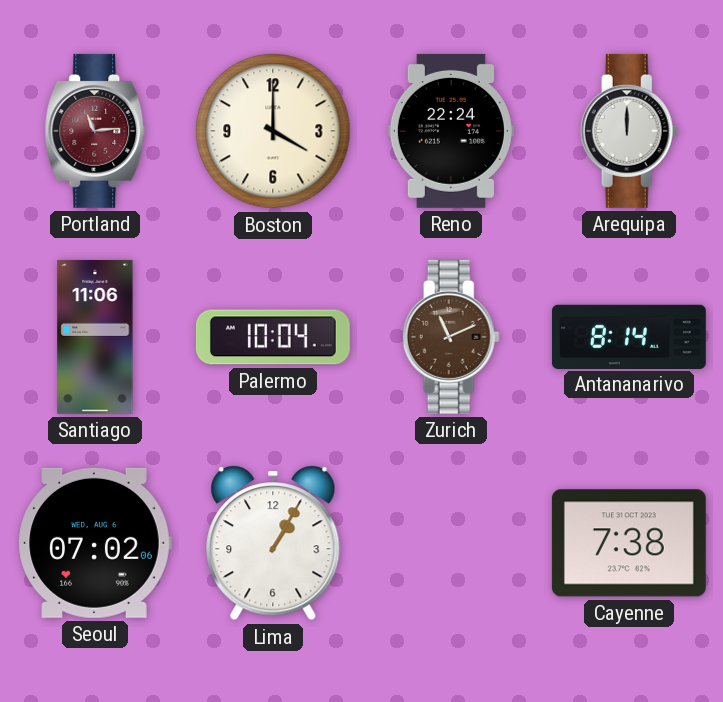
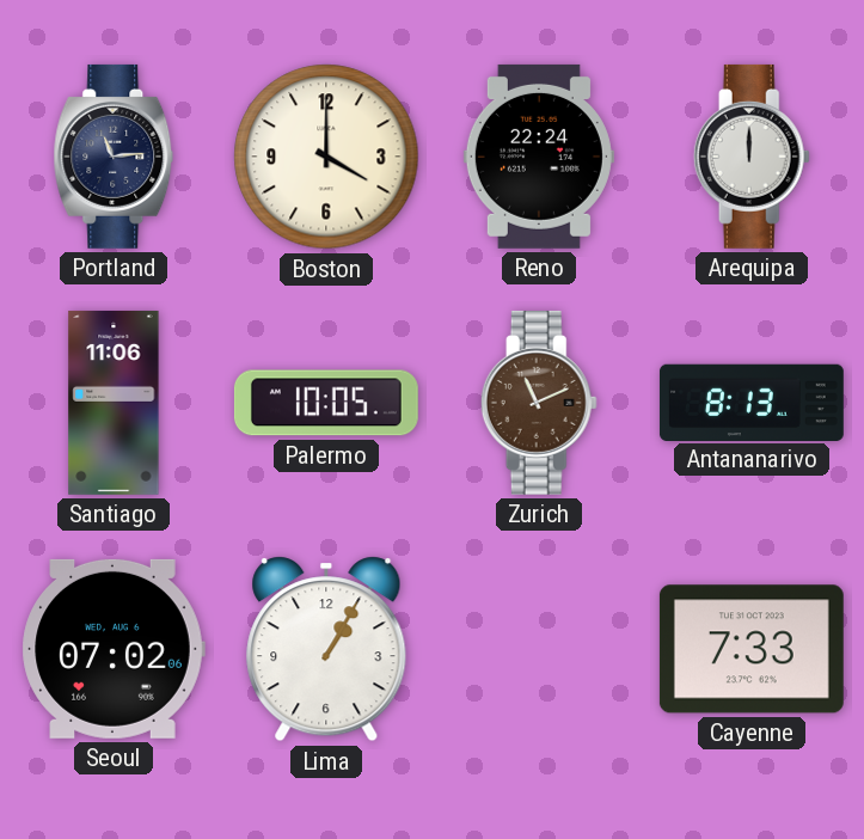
Portland dial: burgundy -> navy (114, 157)
Palermo: 10:04 -> 10:05 (326, 403)
Antananarivo: 8:14 -> 8:13 (752, 402)
Cayenne: 7:38 -> 7:33 (752, 649)
